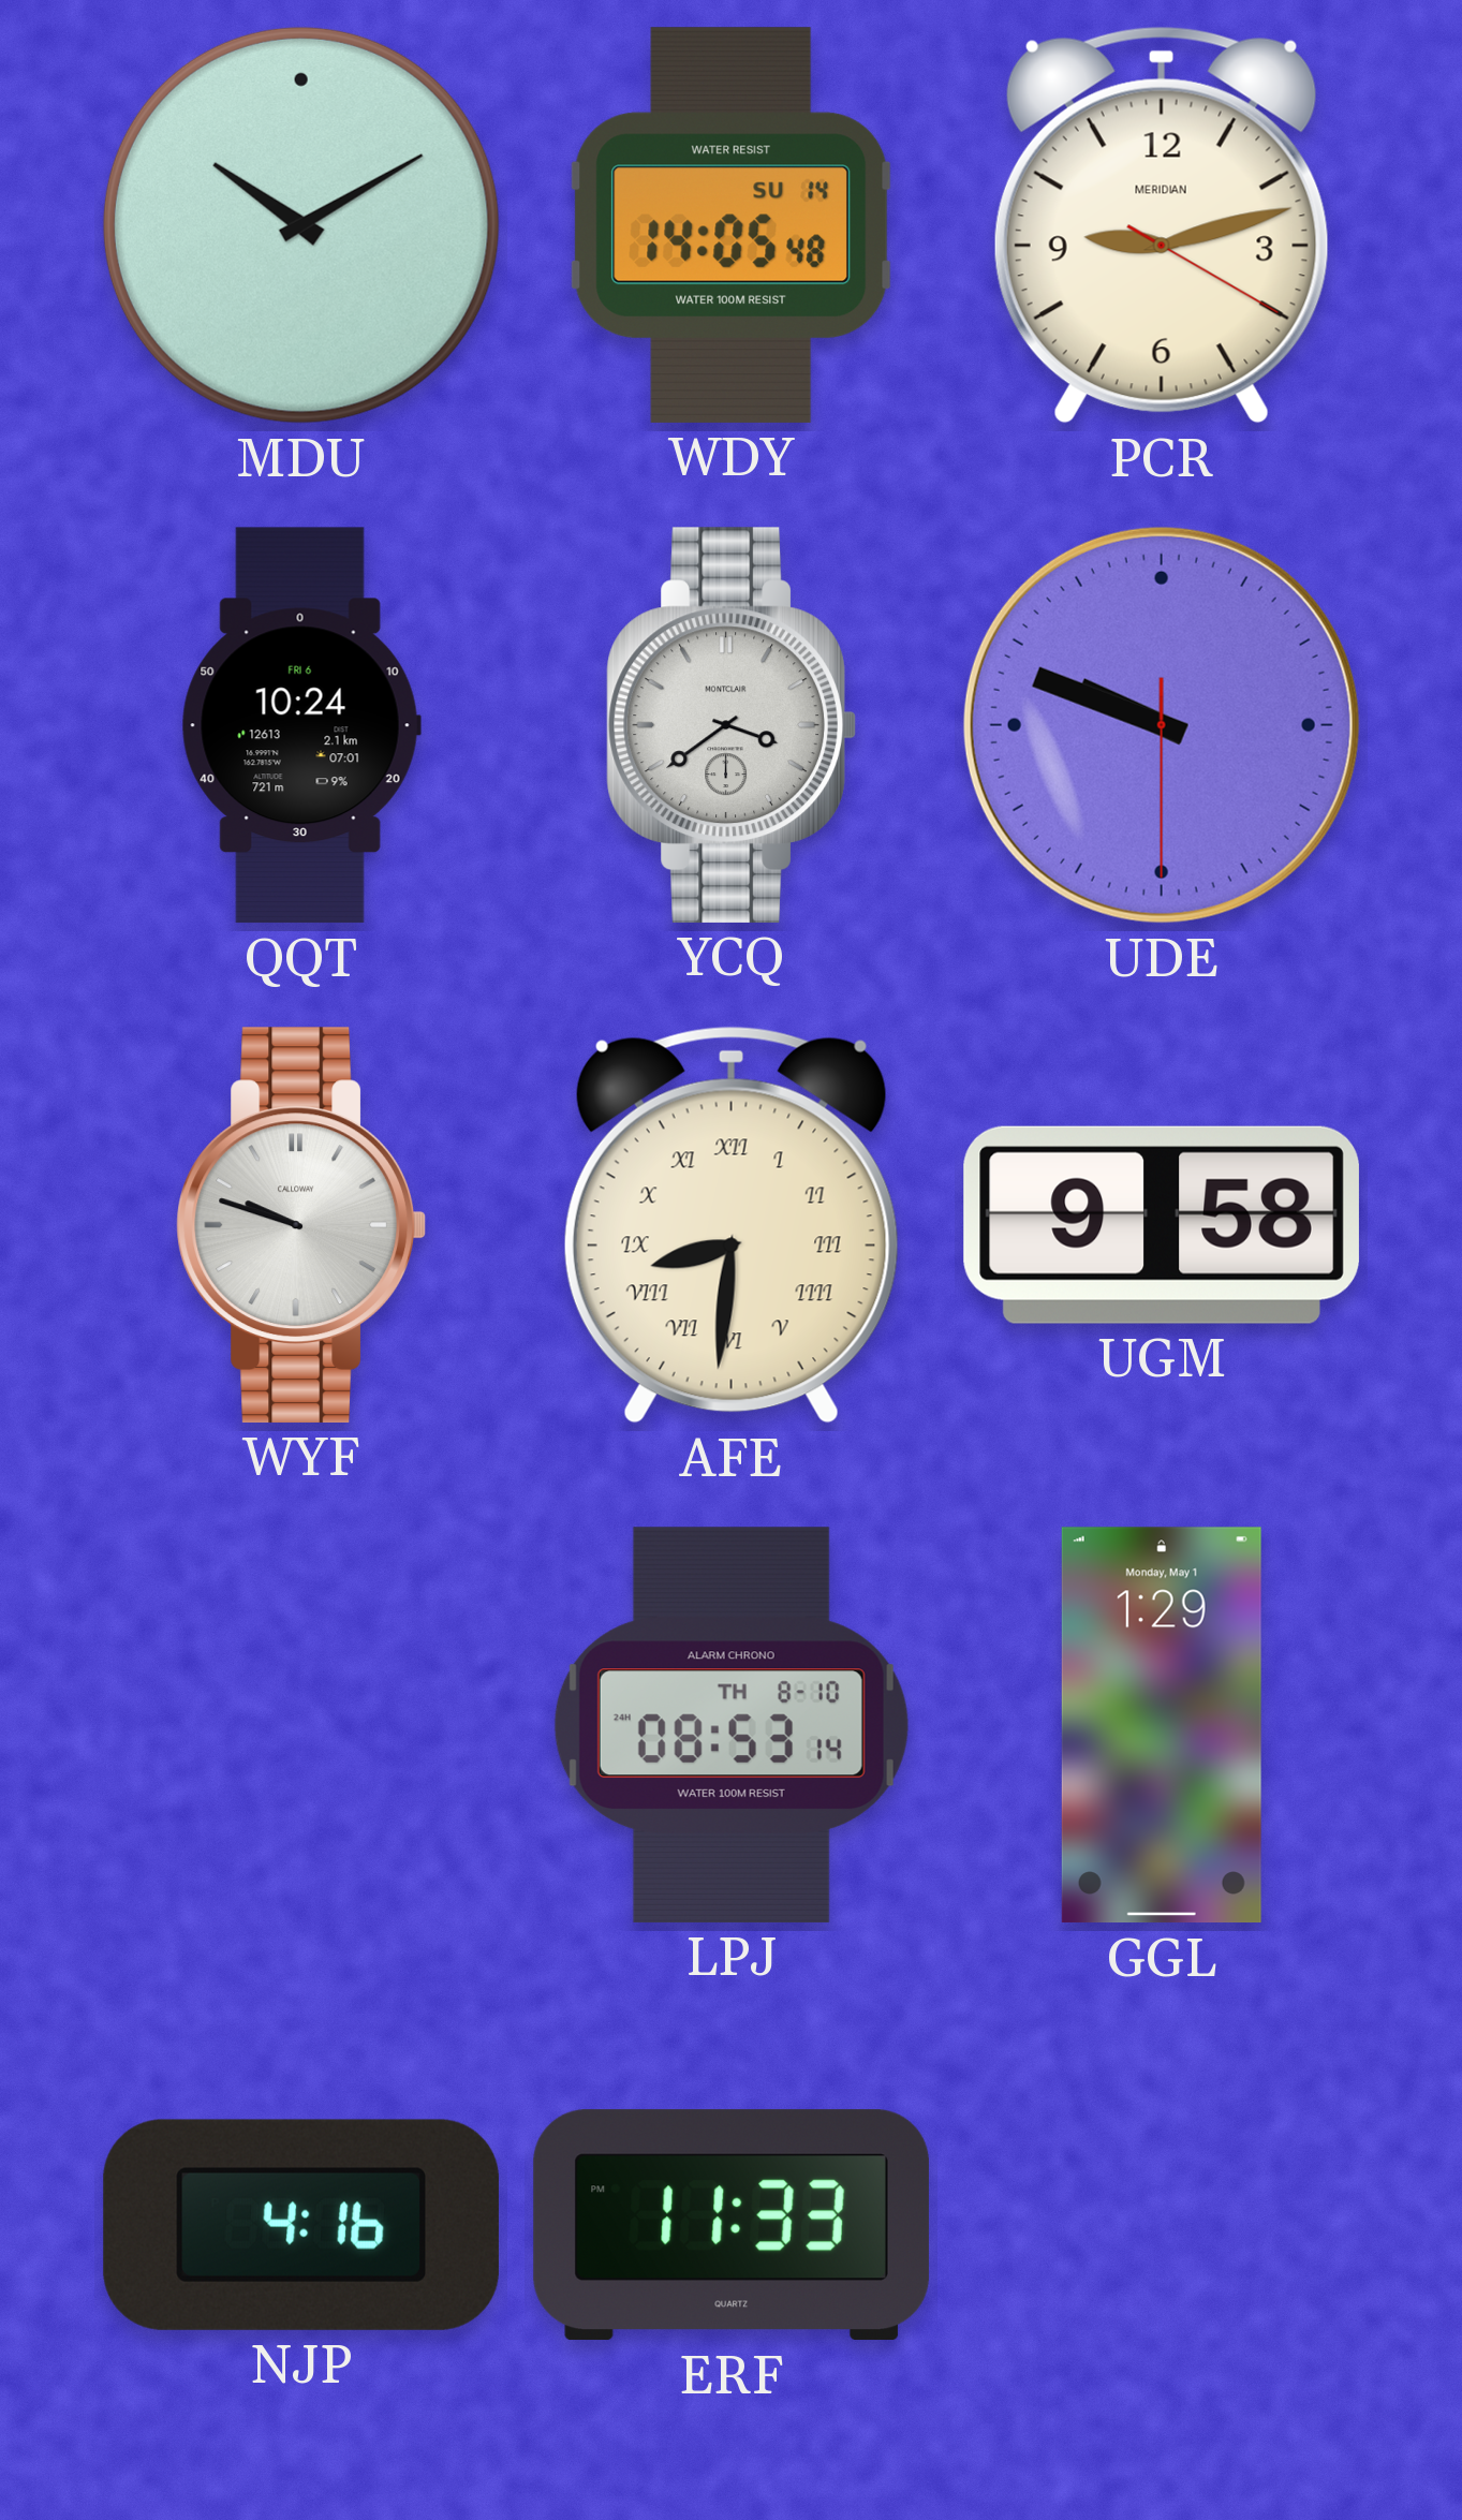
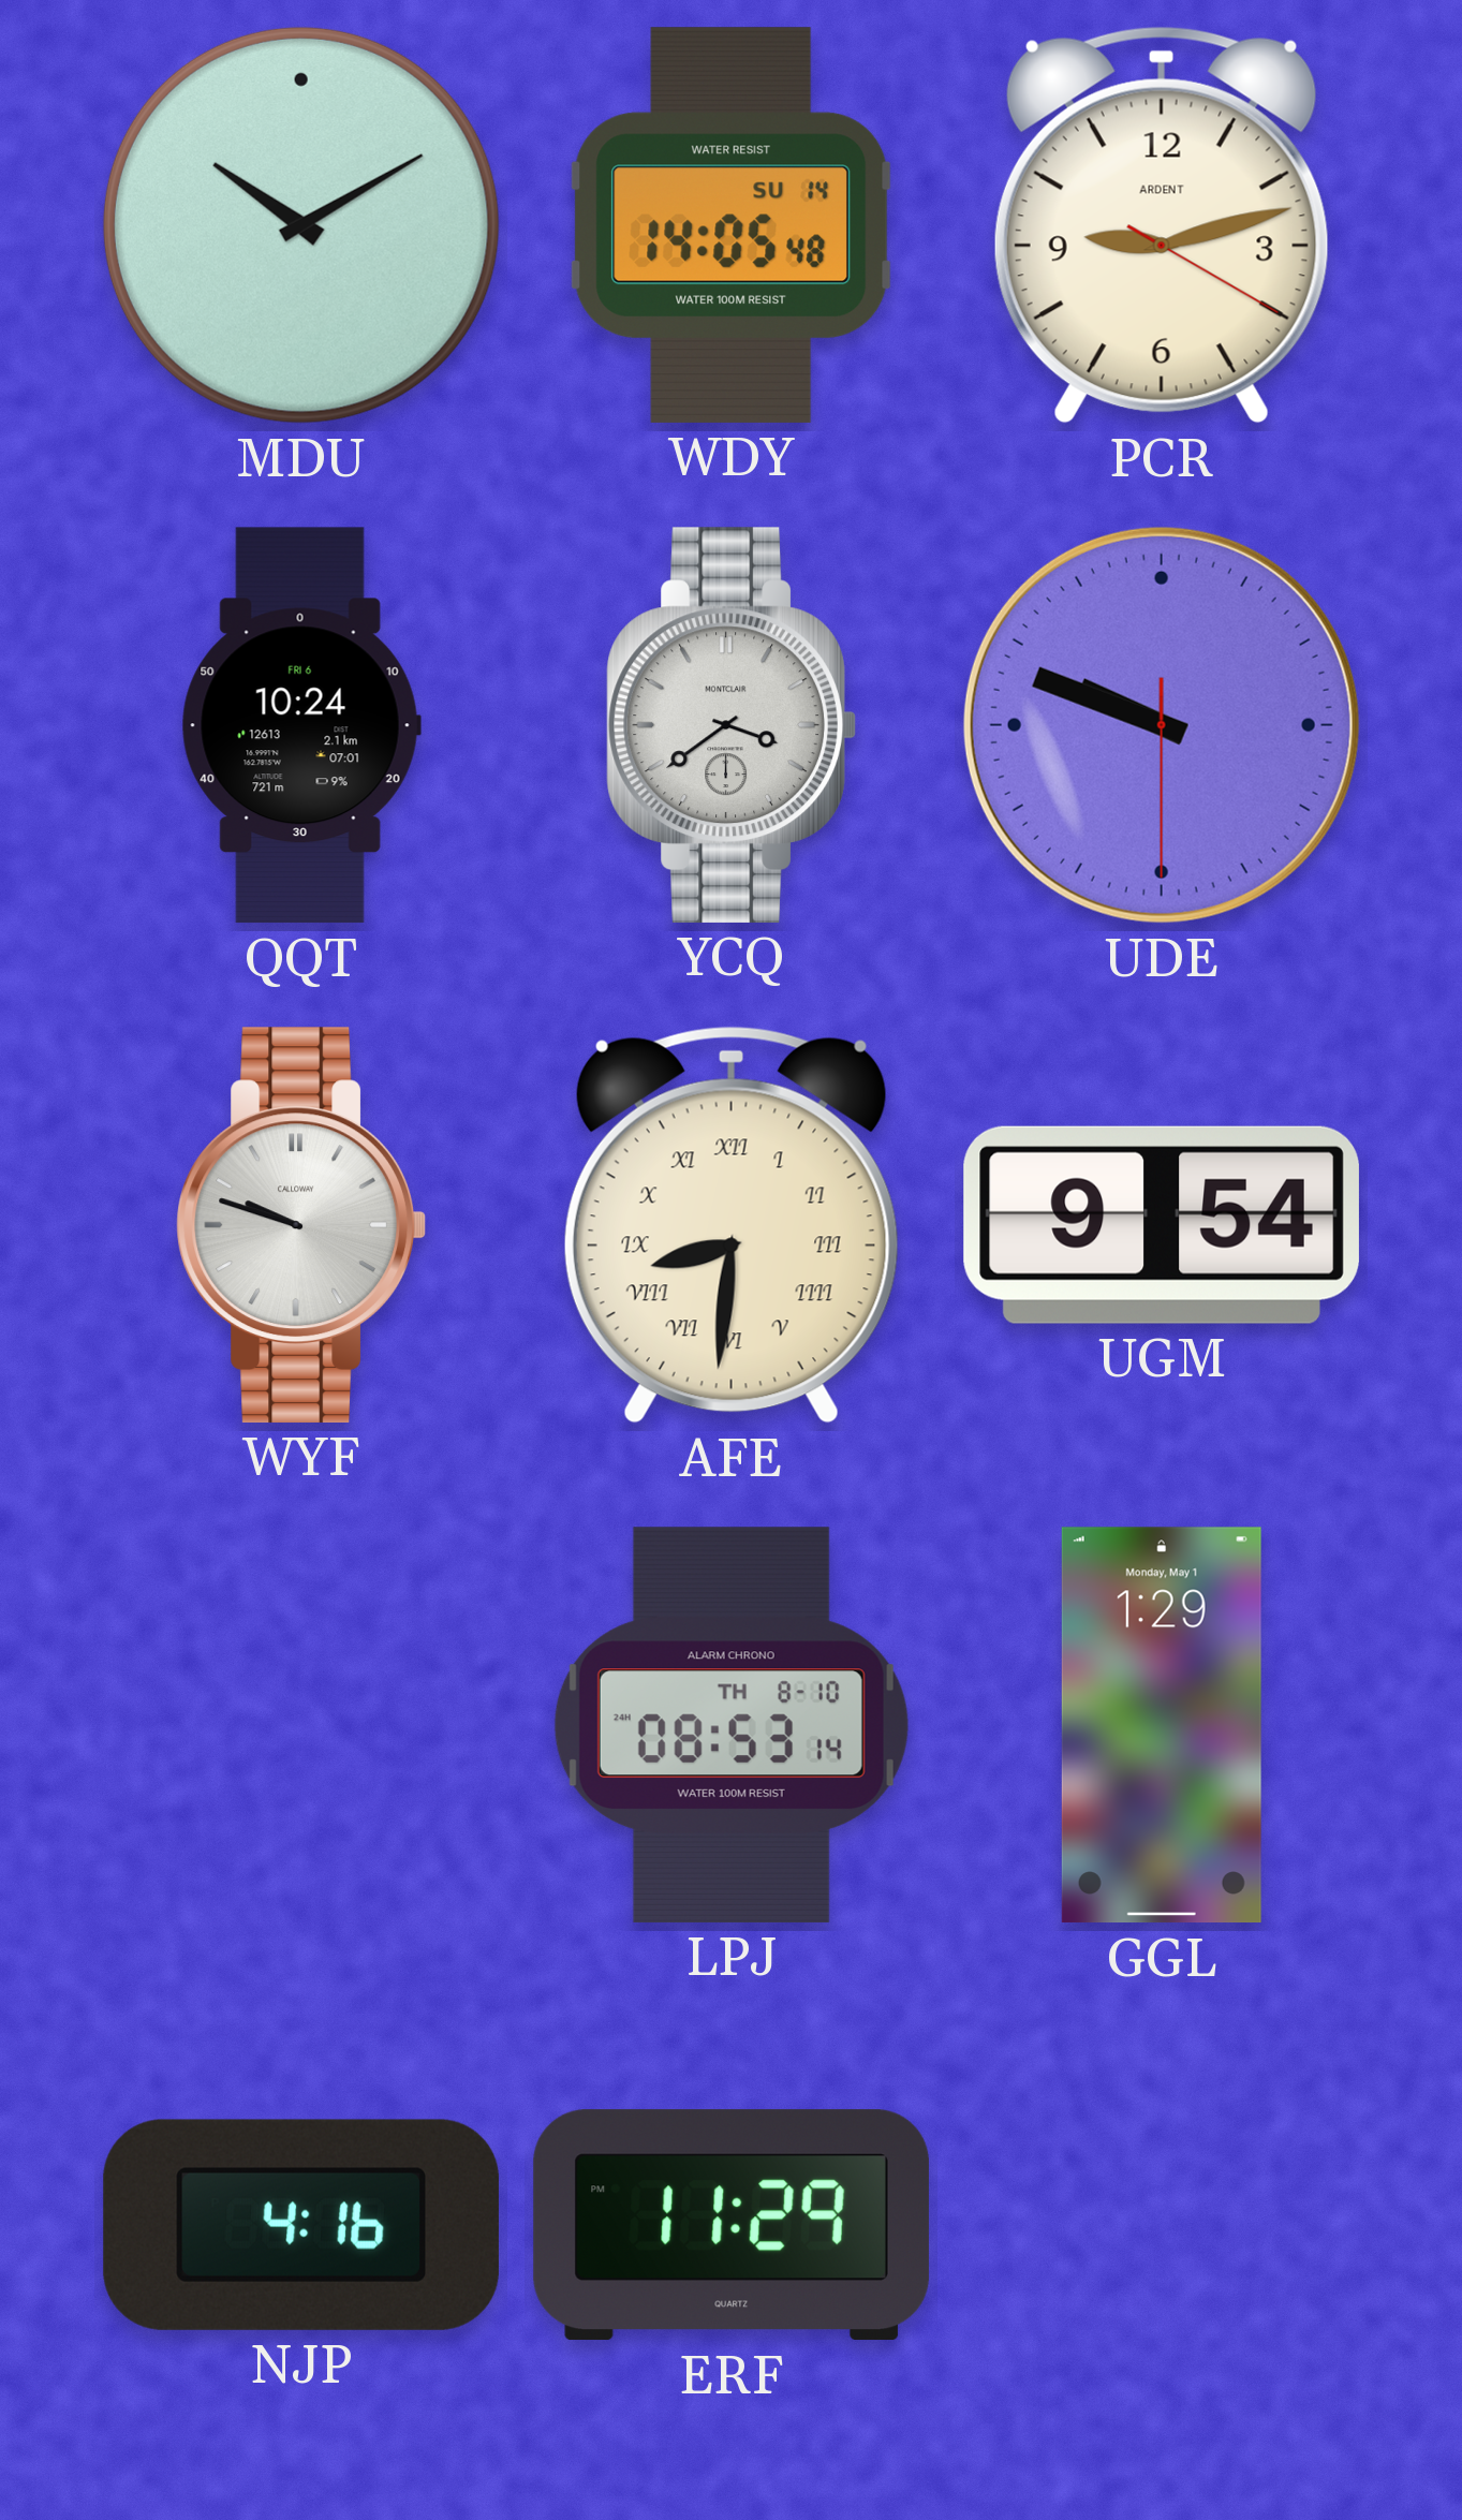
PCR brand: MERIDIAN -> ARDENT (1162, 225)
UGM: 9:58 -> 9:54 (1162, 1225)
ERF: 11:33 -> 11:29 (732, 2225)
